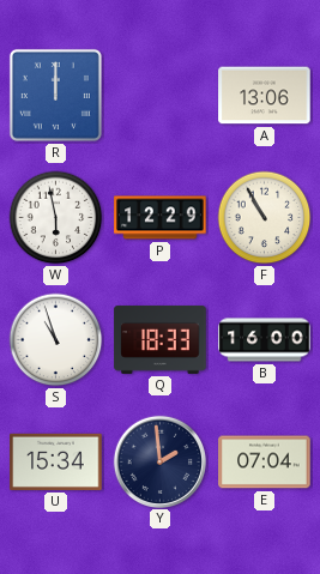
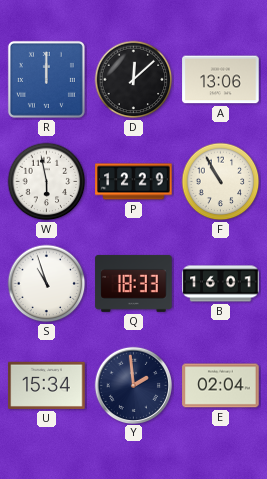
D: none -> 12:08 (134, 80)
B: 16:00 -> 16:01 (221, 284)
E: 07:04 -> 02:04 (221, 386)
